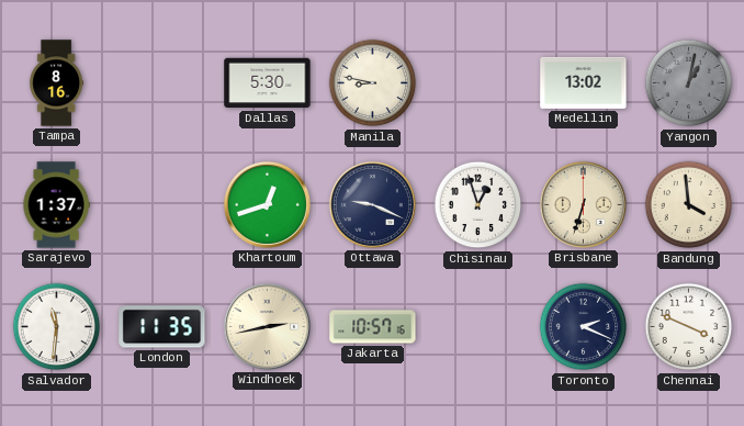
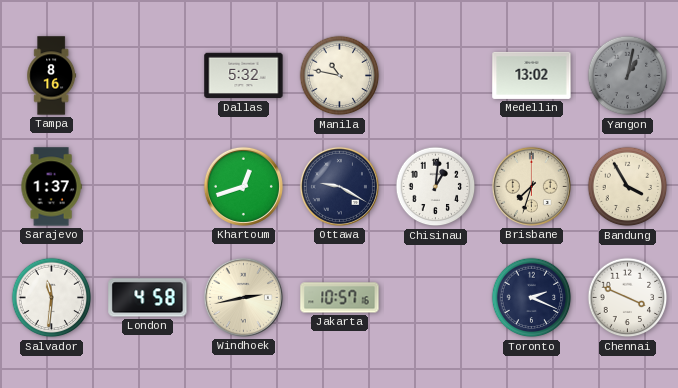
Dallas: 5:30 -> 5:32 (244, 76)
Manila: 8:47 -> 10:47 (340, 76)
Ottawa: 9:19 -> 9:20 (339, 186)
Chisinau: 12:57 -> 1:01 (436, 187)
Brisbane: 6:33 -> 7:33 (531, 186)
Bandung: 3:59 -> 3:55 (628, 187)
London: 11:35 -> 4:58 (148, 298)
